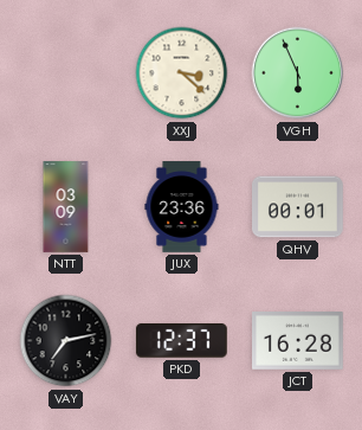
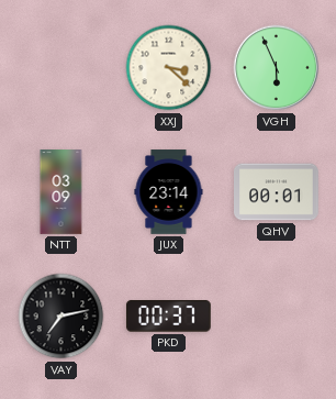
JUX: 23:36 -> 23:14 (169, 192)
PKD: 12:37 -> 00:37 (168, 317)
JCT: 16:28 -> none (298, 341)
